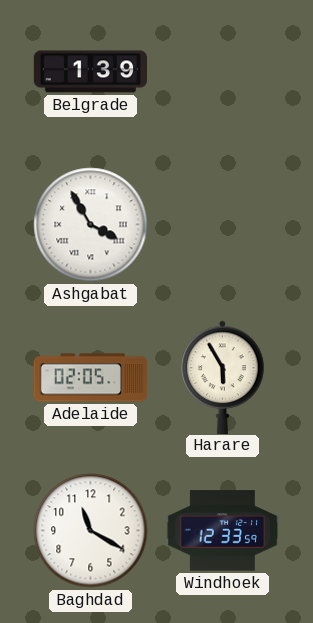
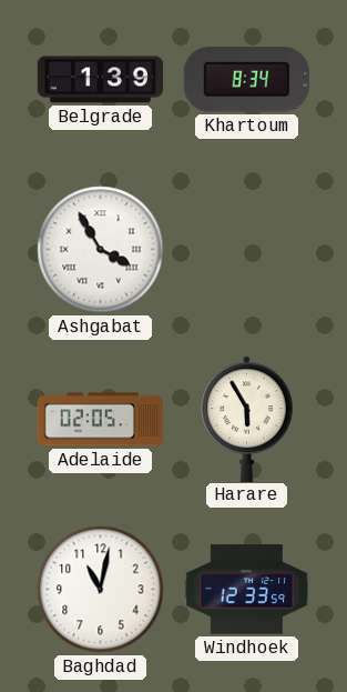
Khartoum: none -> 8:34 (246, 80)
Baghdad: 11:20 -> 11:02 (101, 590)
